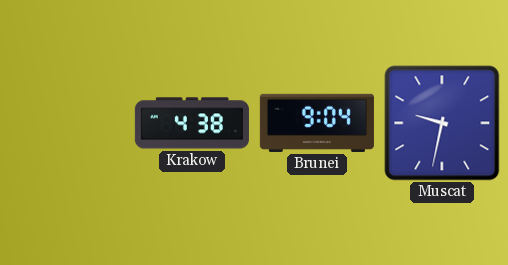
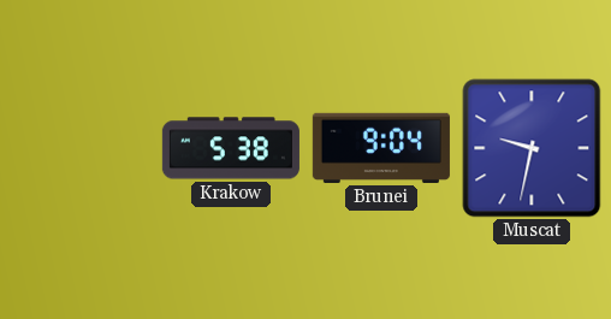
Krakow: 4:38 -> 5:38 (231, 148)
